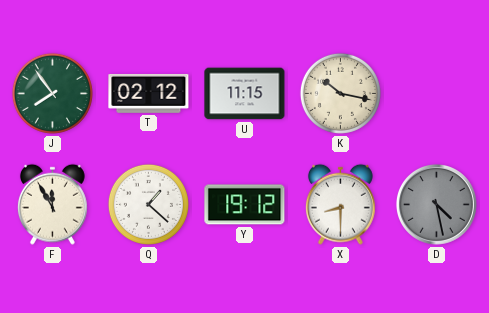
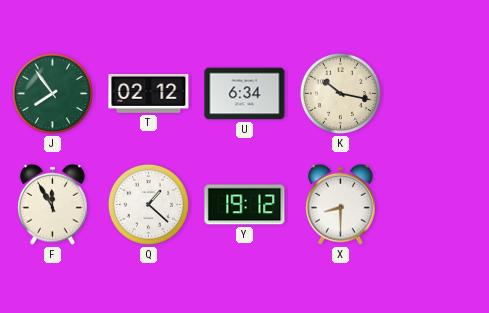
U: 11:15 -> 6:34 (245, 94)
D: 4:28 -> none (436, 204)
